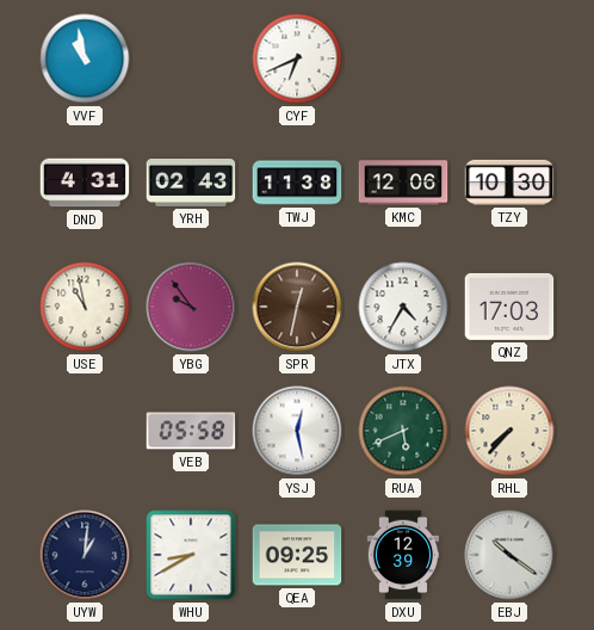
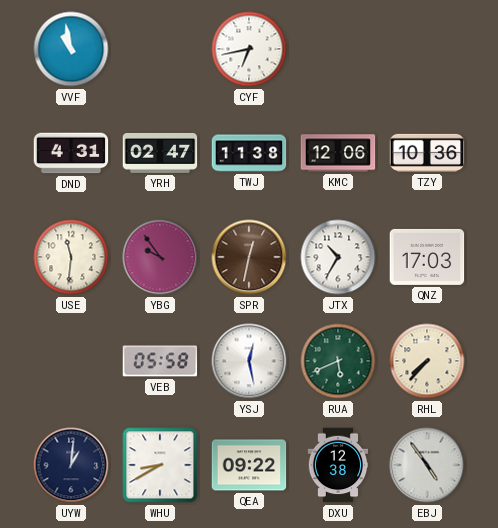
CYF: 6:41 -> 6:43 (249, 49)
YRH: 02:43 -> 02:47 (160, 153)
TZY: 10:30 -> 10:36 (427, 153)
USE: 10:58 -> 11:31 (71, 257)
JTX: 4:35 -> 10:35 (338, 257)
QEA: 09:25 -> 09:22 (249, 465)
DXU: 12:39 -> 12:38 (338, 465)
EBJ: 10:21 -> 4:54 (427, 465)
